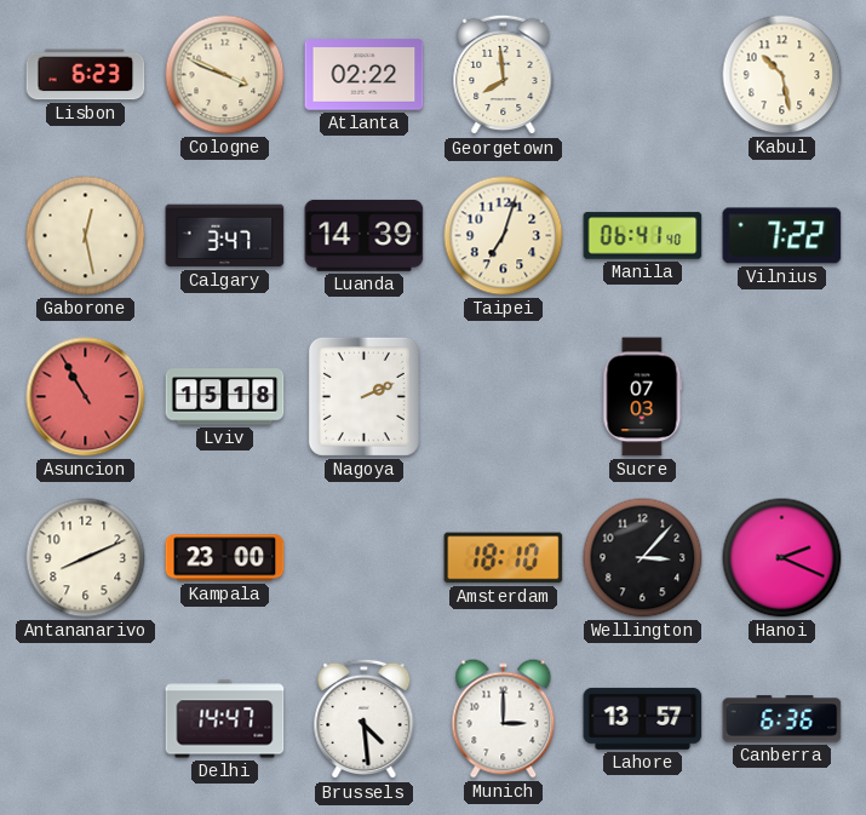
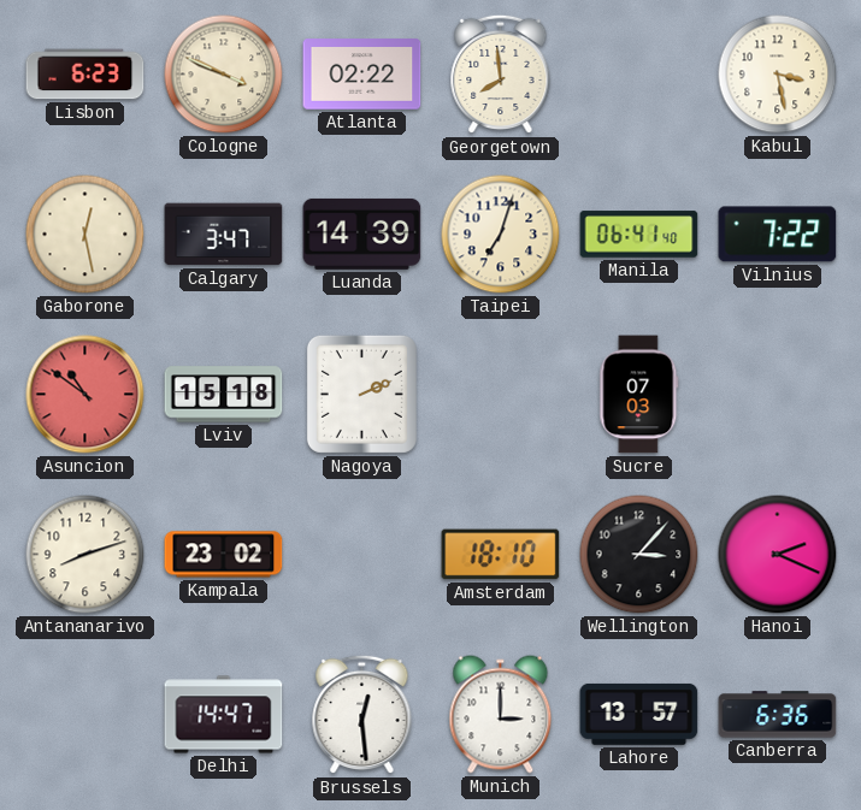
Kabul: 10:28 -> 3:28 (778, 75)
Asuncion: 10:55 -> 10:51 (85, 395)
Antananarivo: 8:11 -> 8:12 (85, 555)
Kampala: 23:00 -> 23:02 (224, 555)
Brussels: 4:29 -> 12:29 (362, 715)
